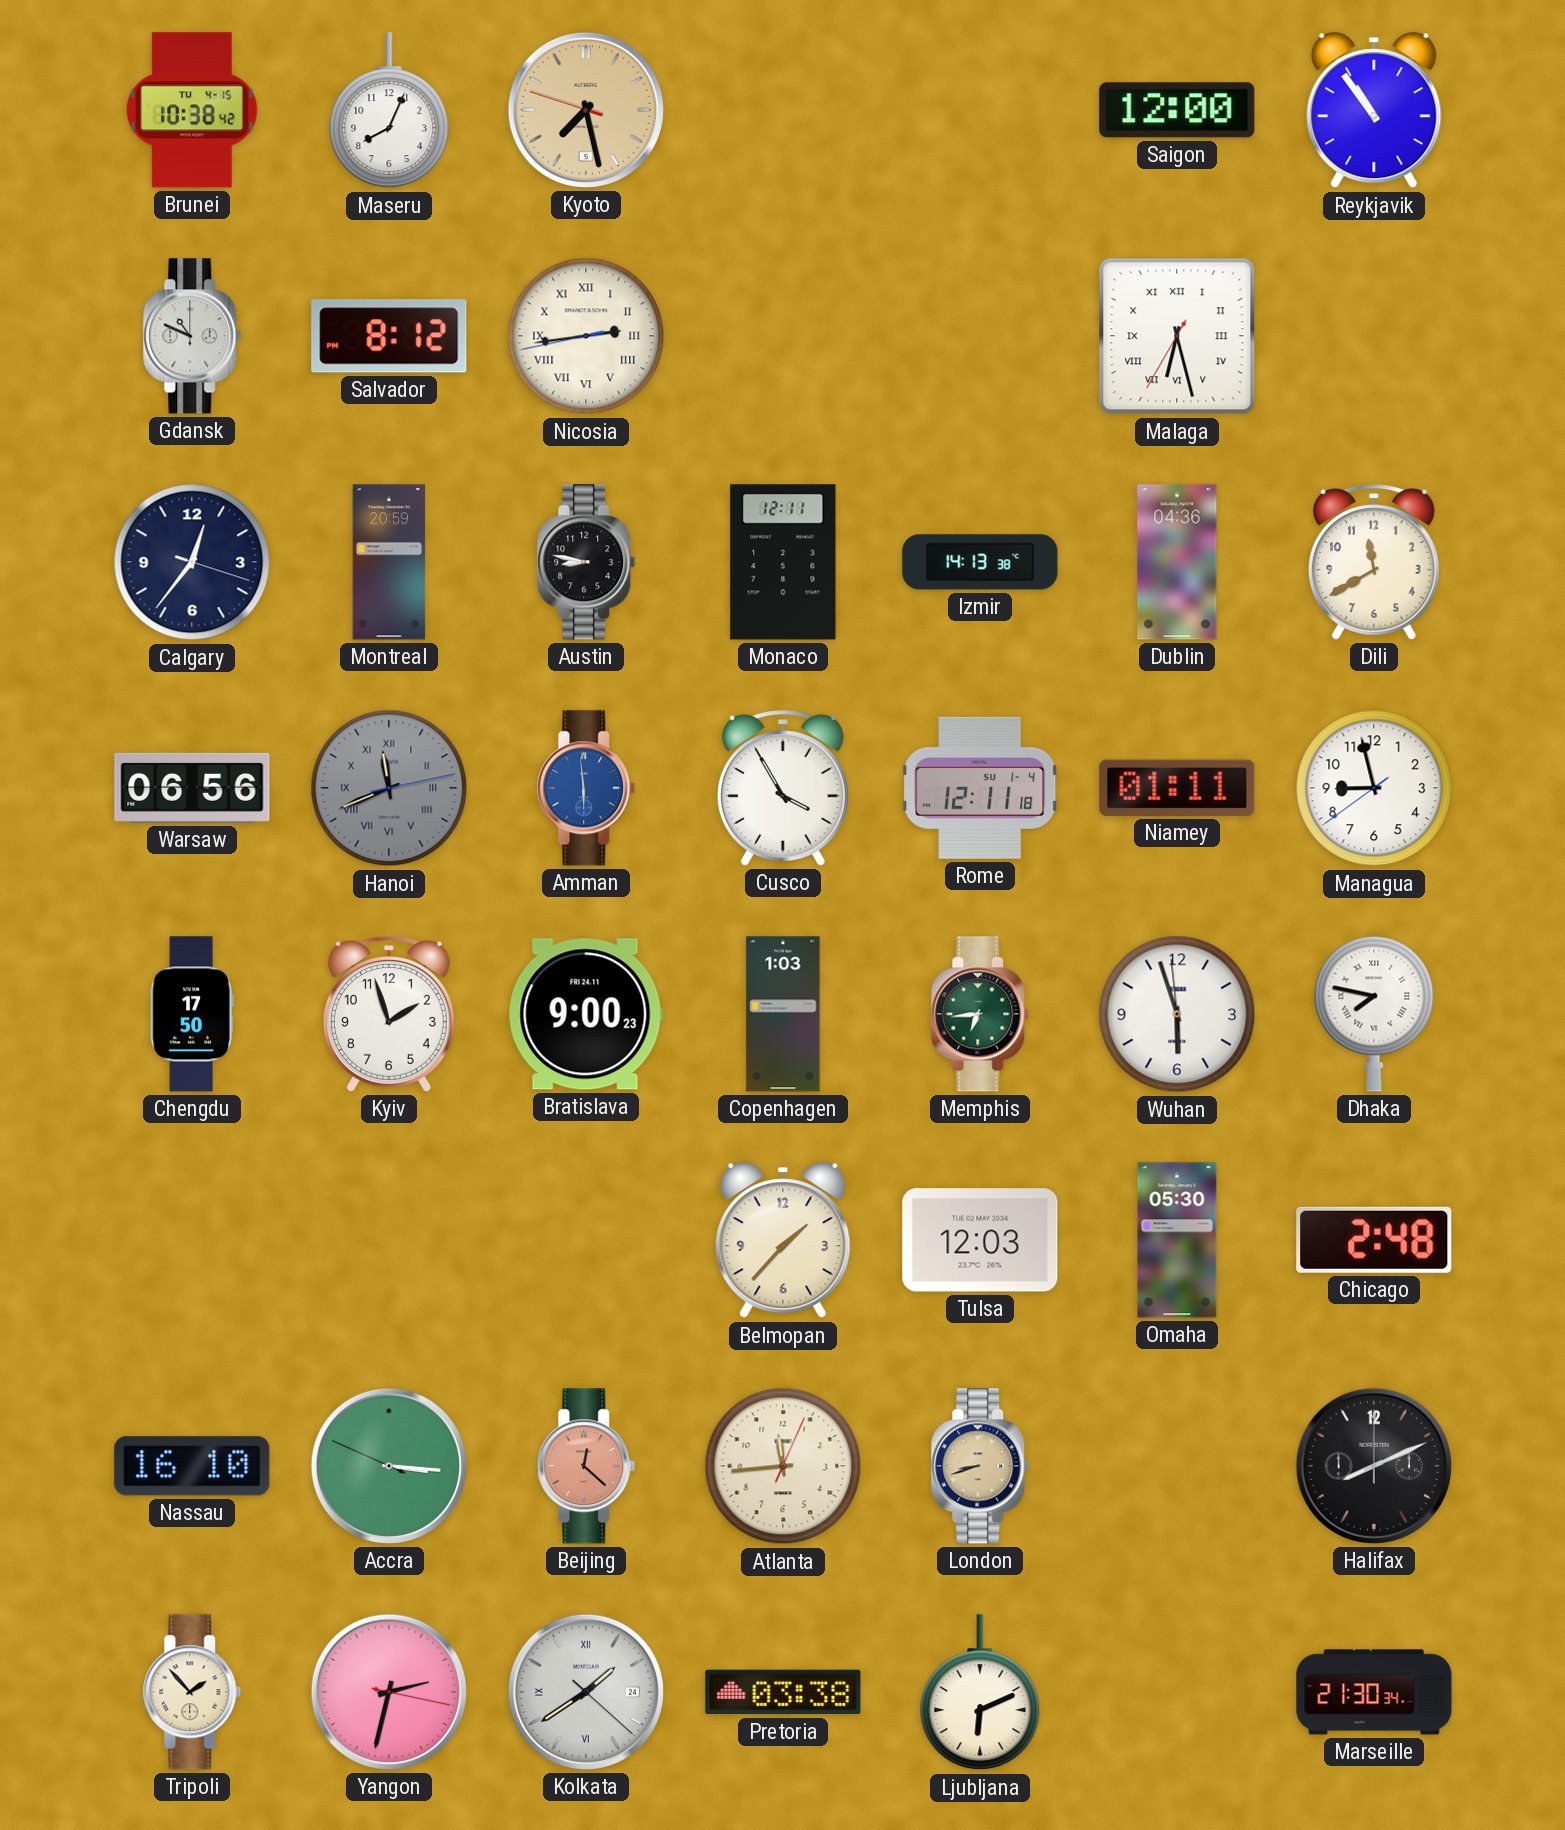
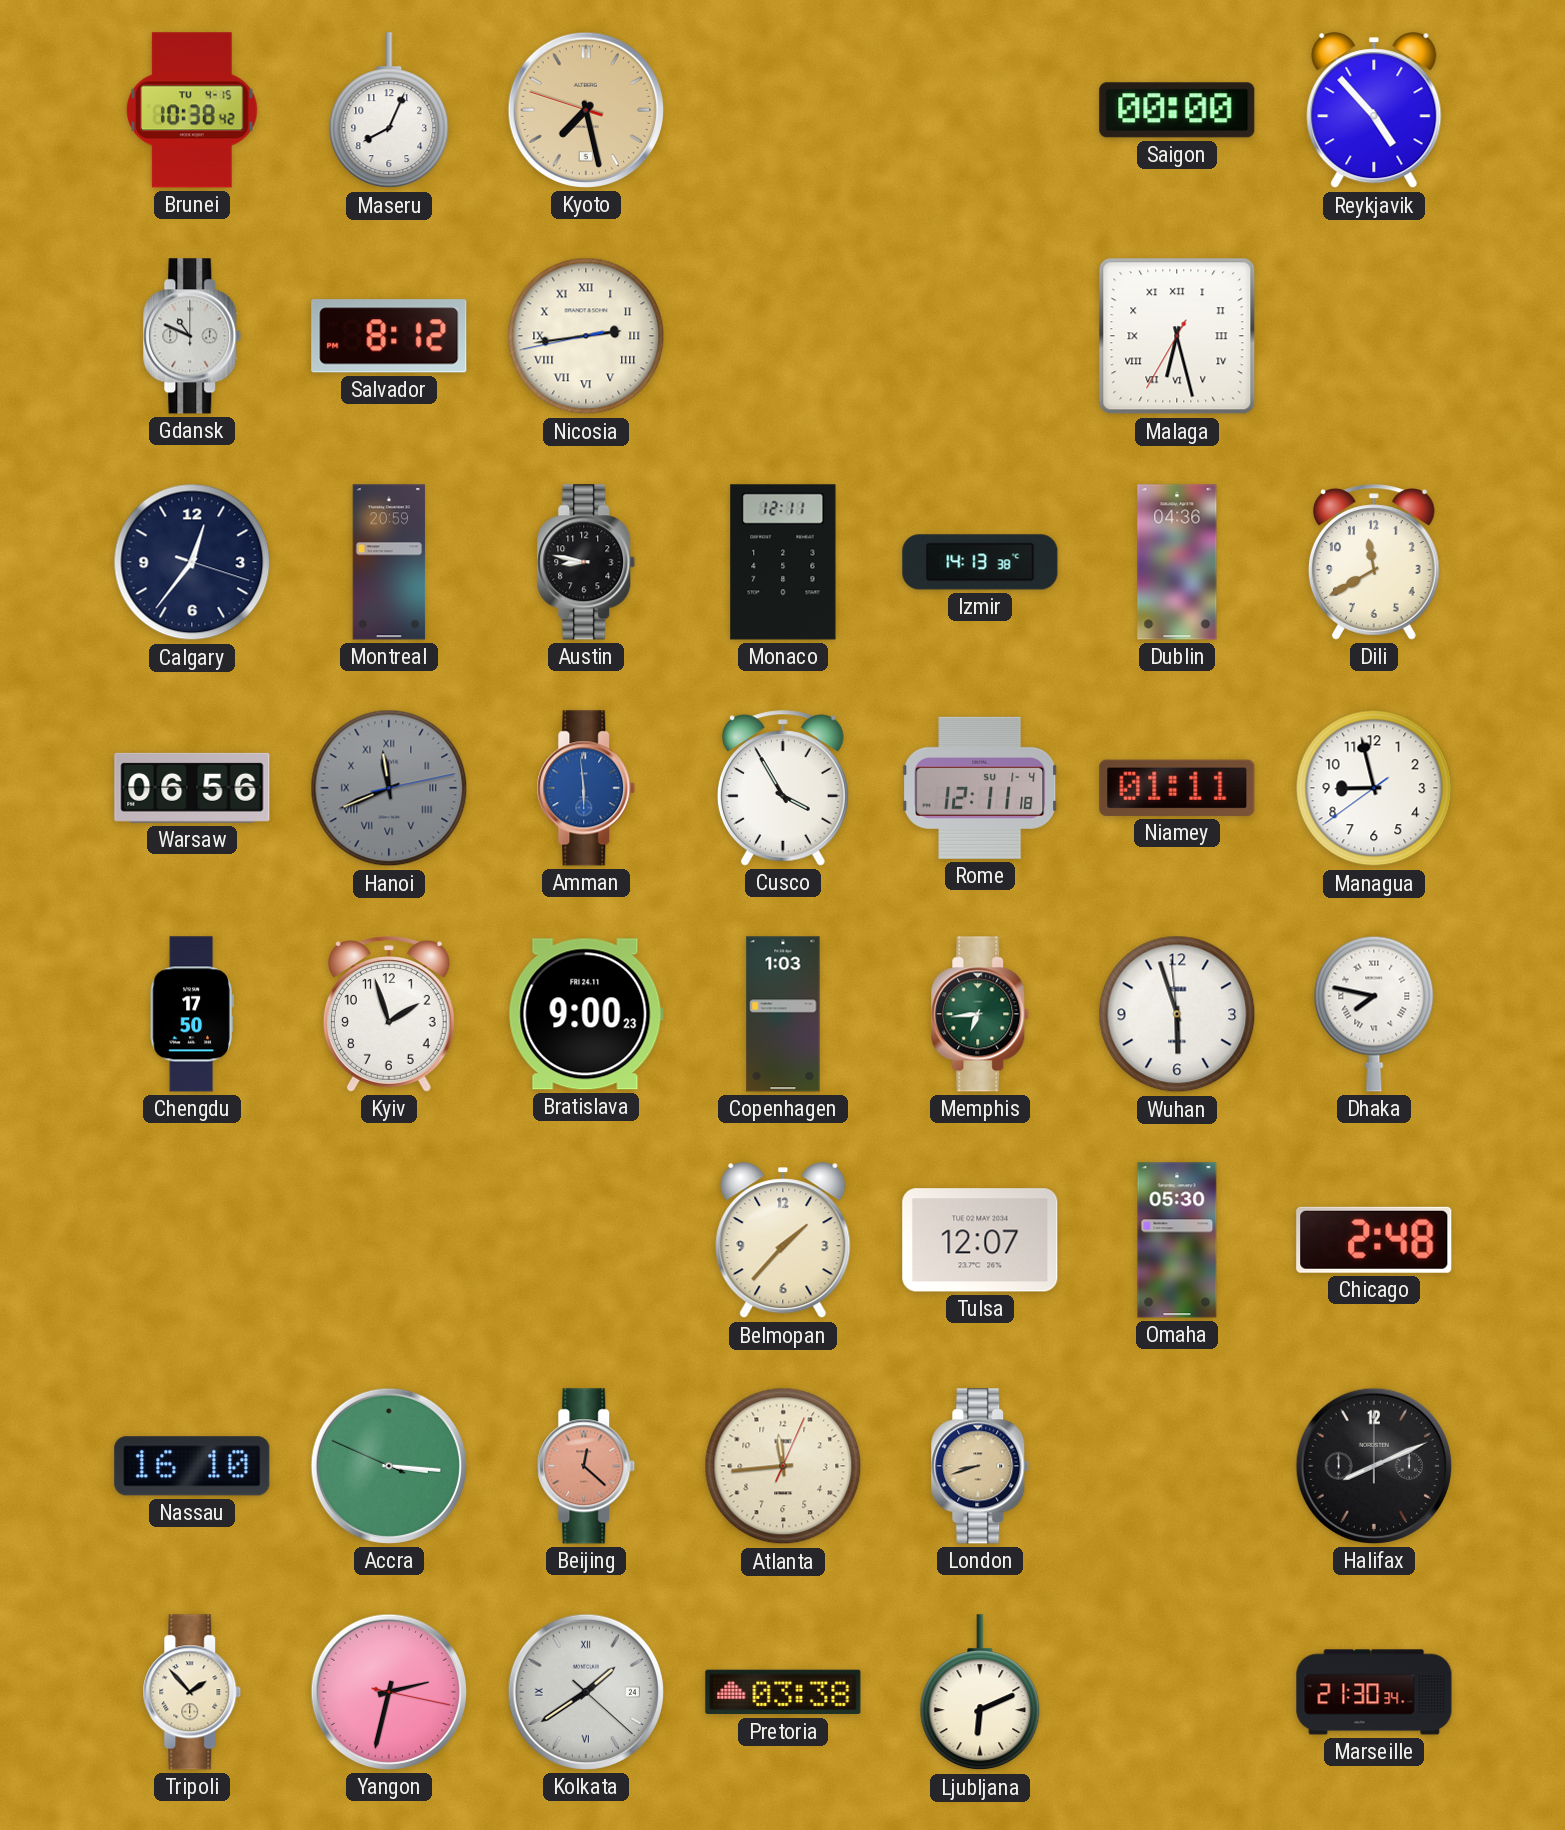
Saigon: 12:00 -> 00:00 (1177, 110)
Reykjavik: 10:54 -> 4:53 (1374, 111)
Tulsa: 12:03 -> 12:07 (980, 1240)
